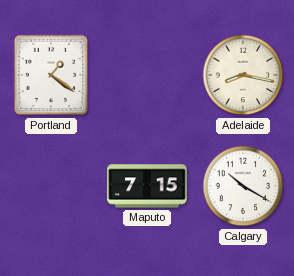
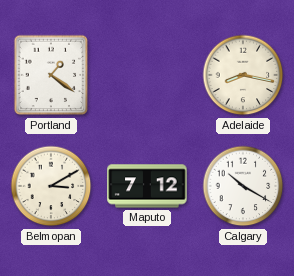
Belmopan: none -> 3:10 (51, 186)
Maputo: 7:15 -> 7:12 (147, 186)
